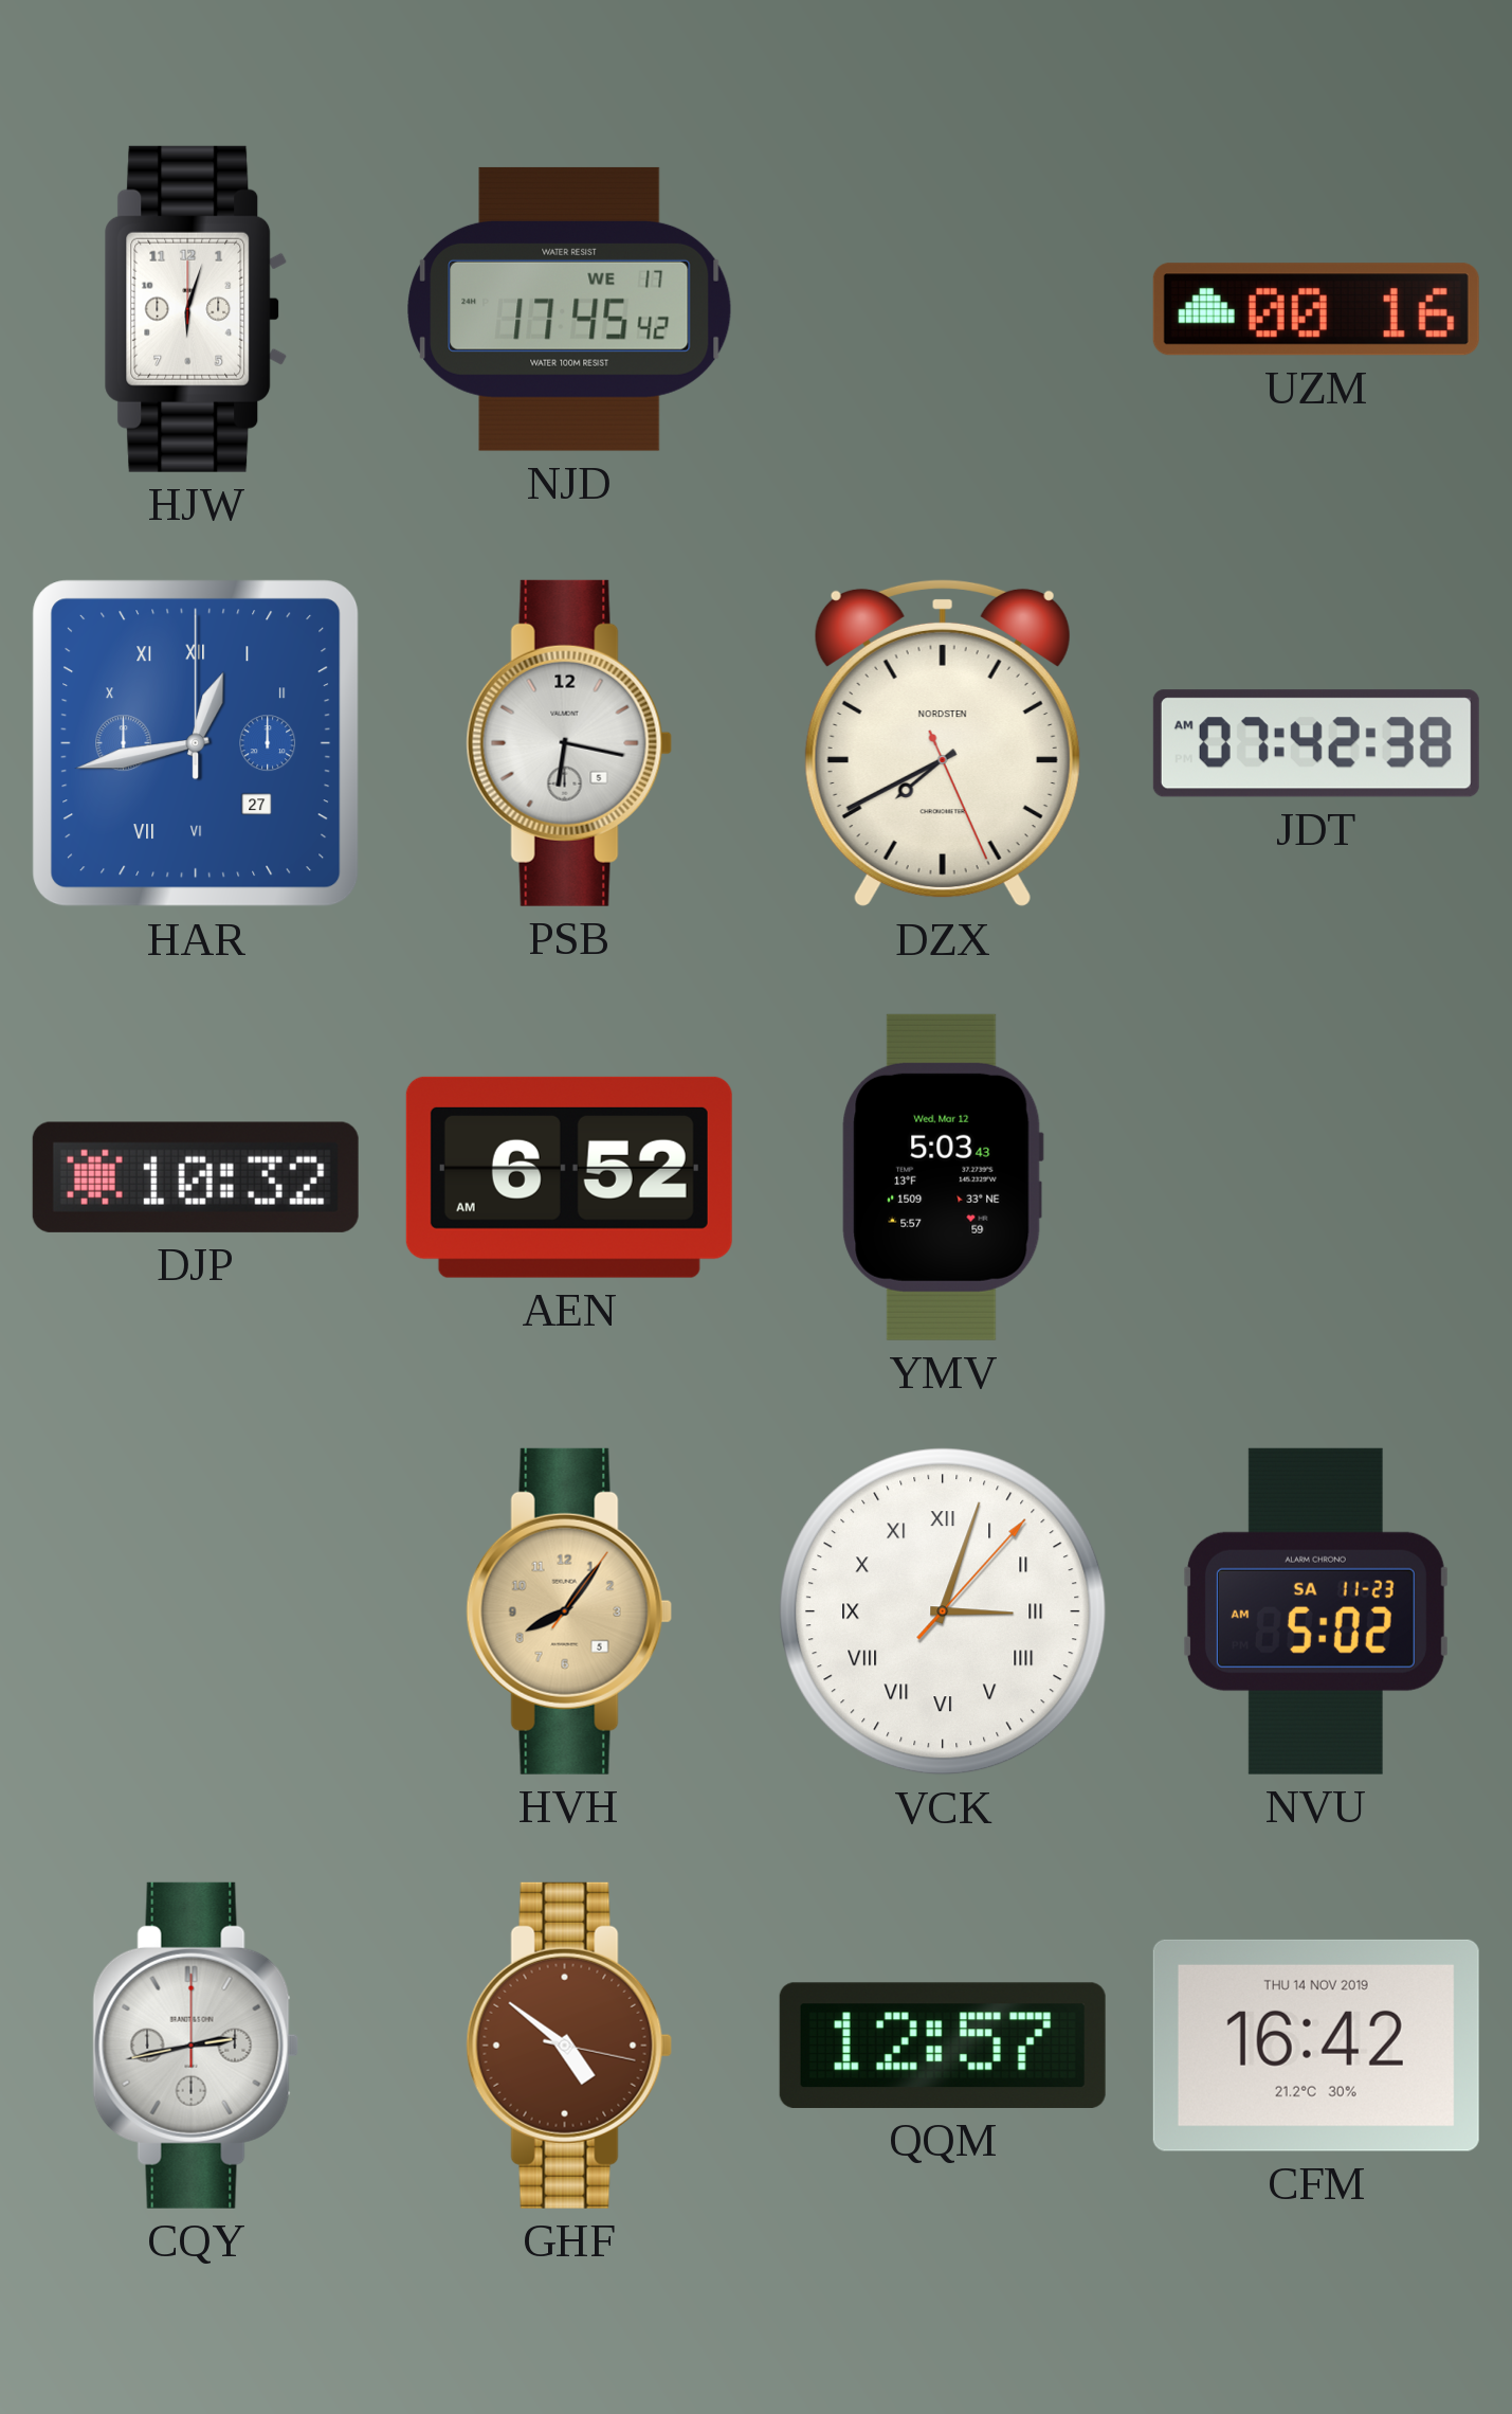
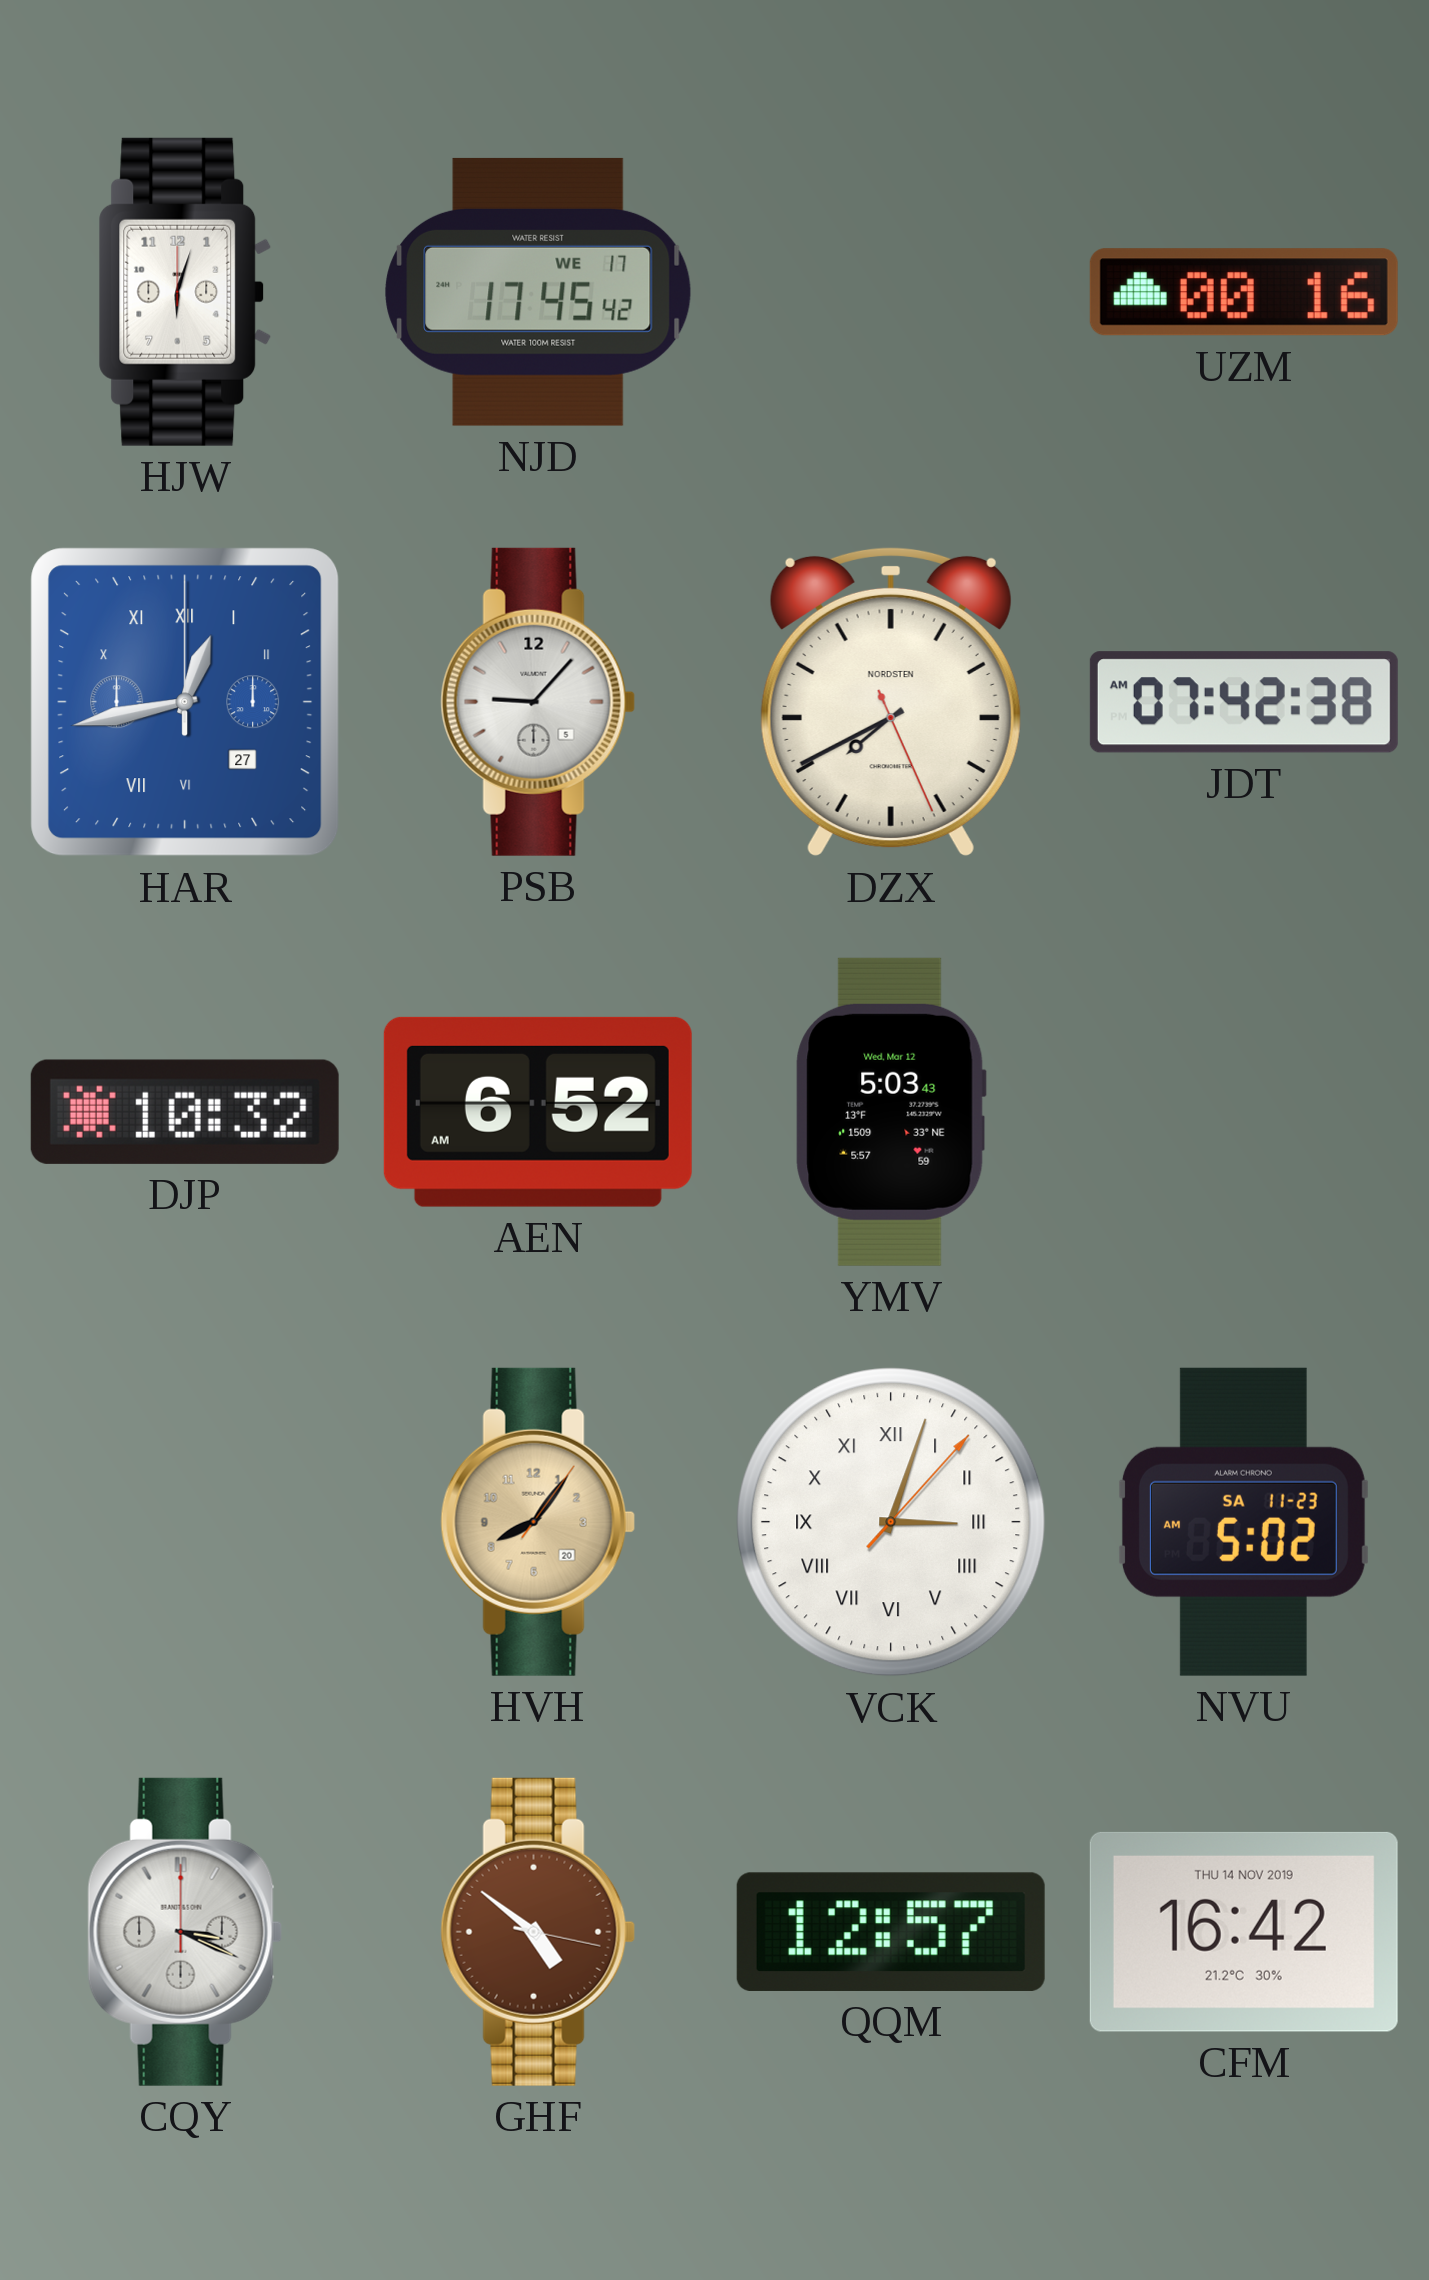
PSB: 6:17 -> 9:07 (538, 702)
HVH date: 5 -> 20 (538, 1522)
CQY: 2:43 -> 3:19 (185, 1932)
